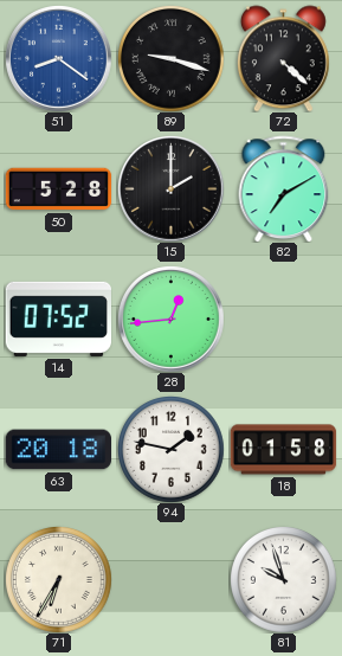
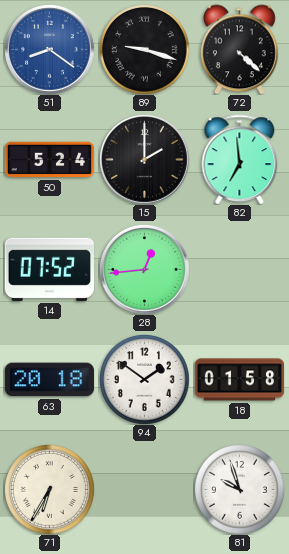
50: 5:28 -> 5:24 (49, 160)
82: 7:10 -> 6:59 (240, 159)
94: 1:47 -> 1:51 (145, 380)
